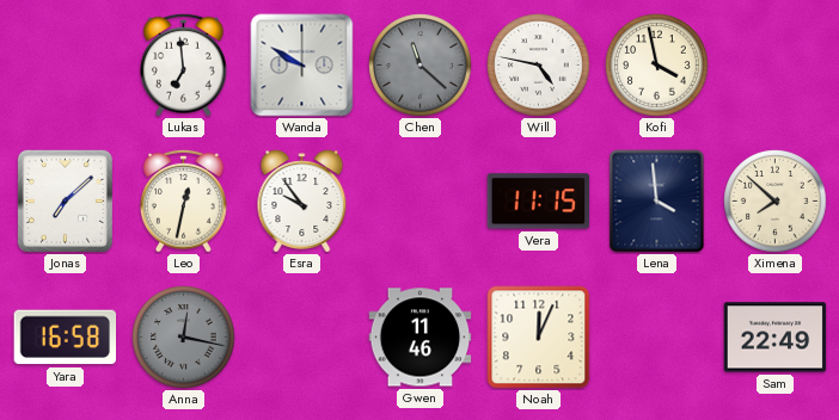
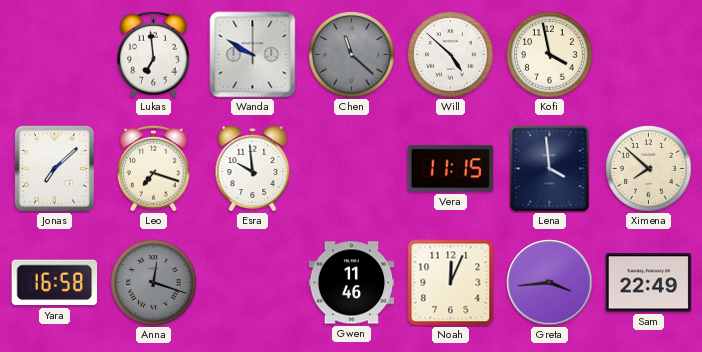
Will: 4:47 -> 4:52 (451, 55)
Leo: 12:32 -> 7:18 (154, 168)
Esra: 9:54 -> 9:59 (253, 169)
Anna: 12:17 -> 12:18 (154, 283)
Greta: none -> 3:44 (550, 283)
